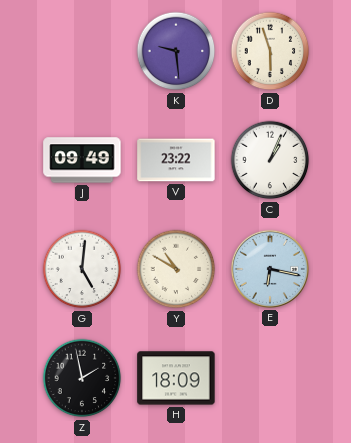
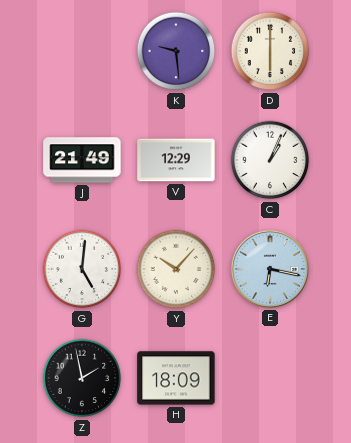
D: 5:57 -> 6:00 (270, 51)
J: 09:49 -> 21:49 (82, 160)
V: 23:22 -> 12:29 (176, 160)
Y: 10:50 -> 10:07 (176, 269)
